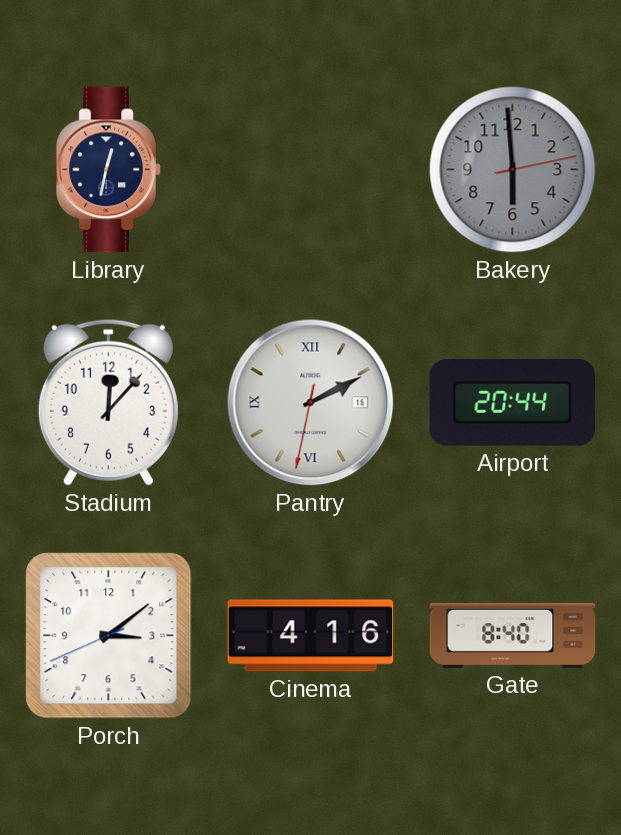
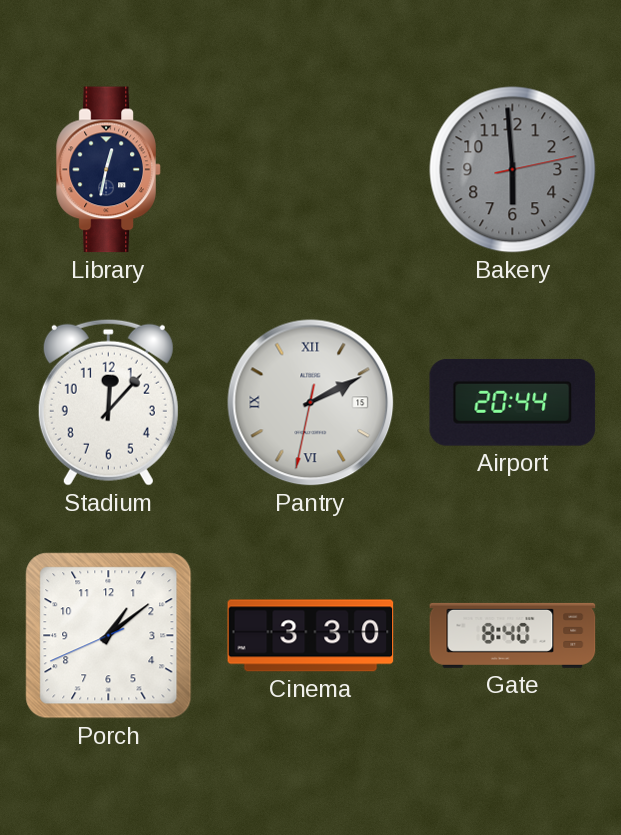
Porch: 3:08 -> 1:08 (109, 636)
Cinema: 4:16 -> 3:30 (311, 636)
